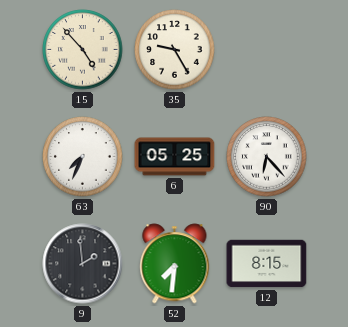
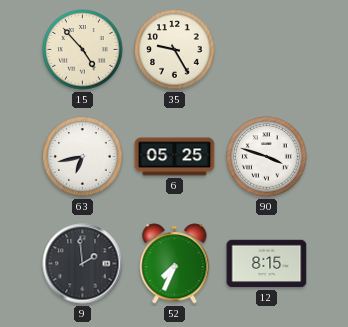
63: 7:34 -> 6:43 (83, 157)
90: 6:23 -> 3:48 (267, 157)
52: 7:31 -> 7:34 (175, 264)
